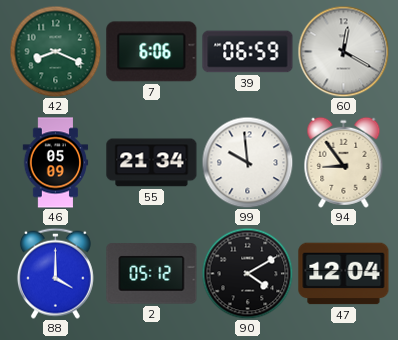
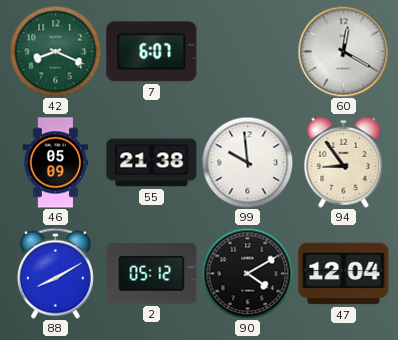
7: 6:06 -> 6:07 (152, 52)
39: 06:59 -> none (248, 52)
55: 21:34 -> 21:38 (152, 163)
88: 4:00 -> 8:10 (55, 273)
